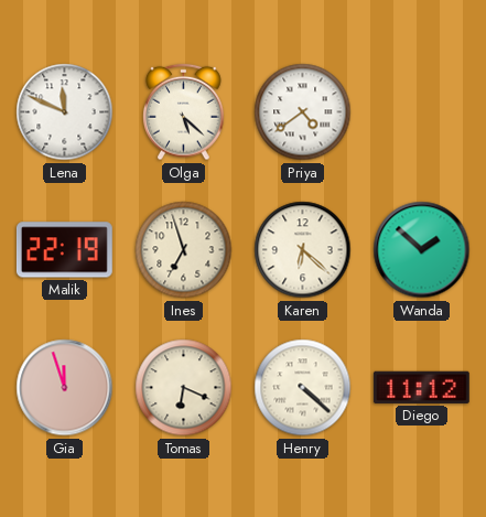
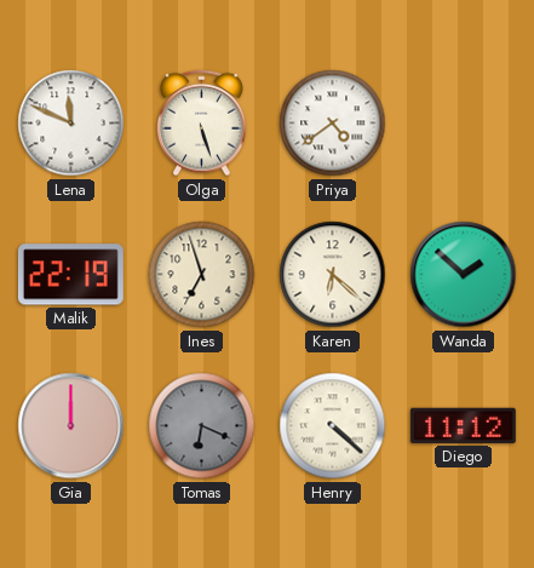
Olga: 5:22 -> 5:27 (202, 124)
Gia: 11:57 -> 12:00 (71, 426)
Tomas dial: cream -> grey (202, 426)
